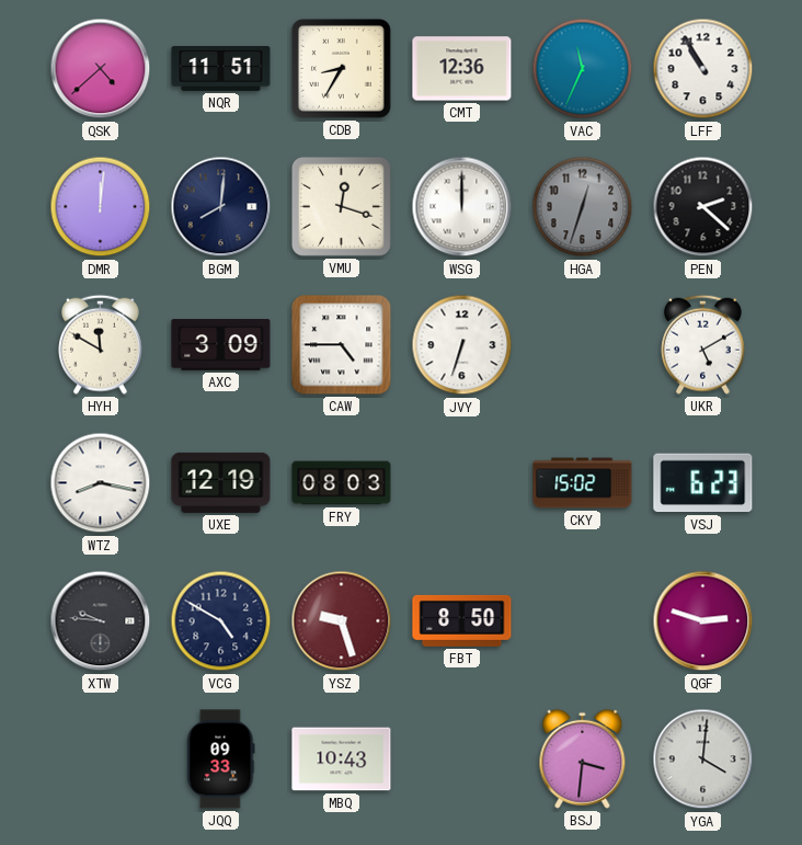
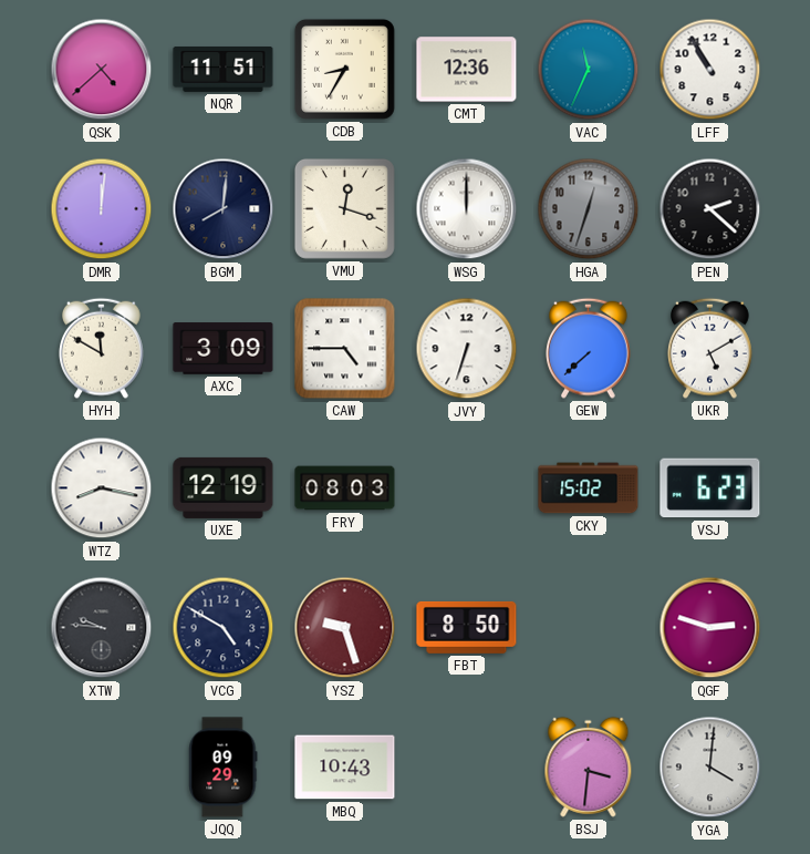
GEW: none -> 7:38 (589, 348)
JQQ: 09:33 -> 09:29 (224, 768)
